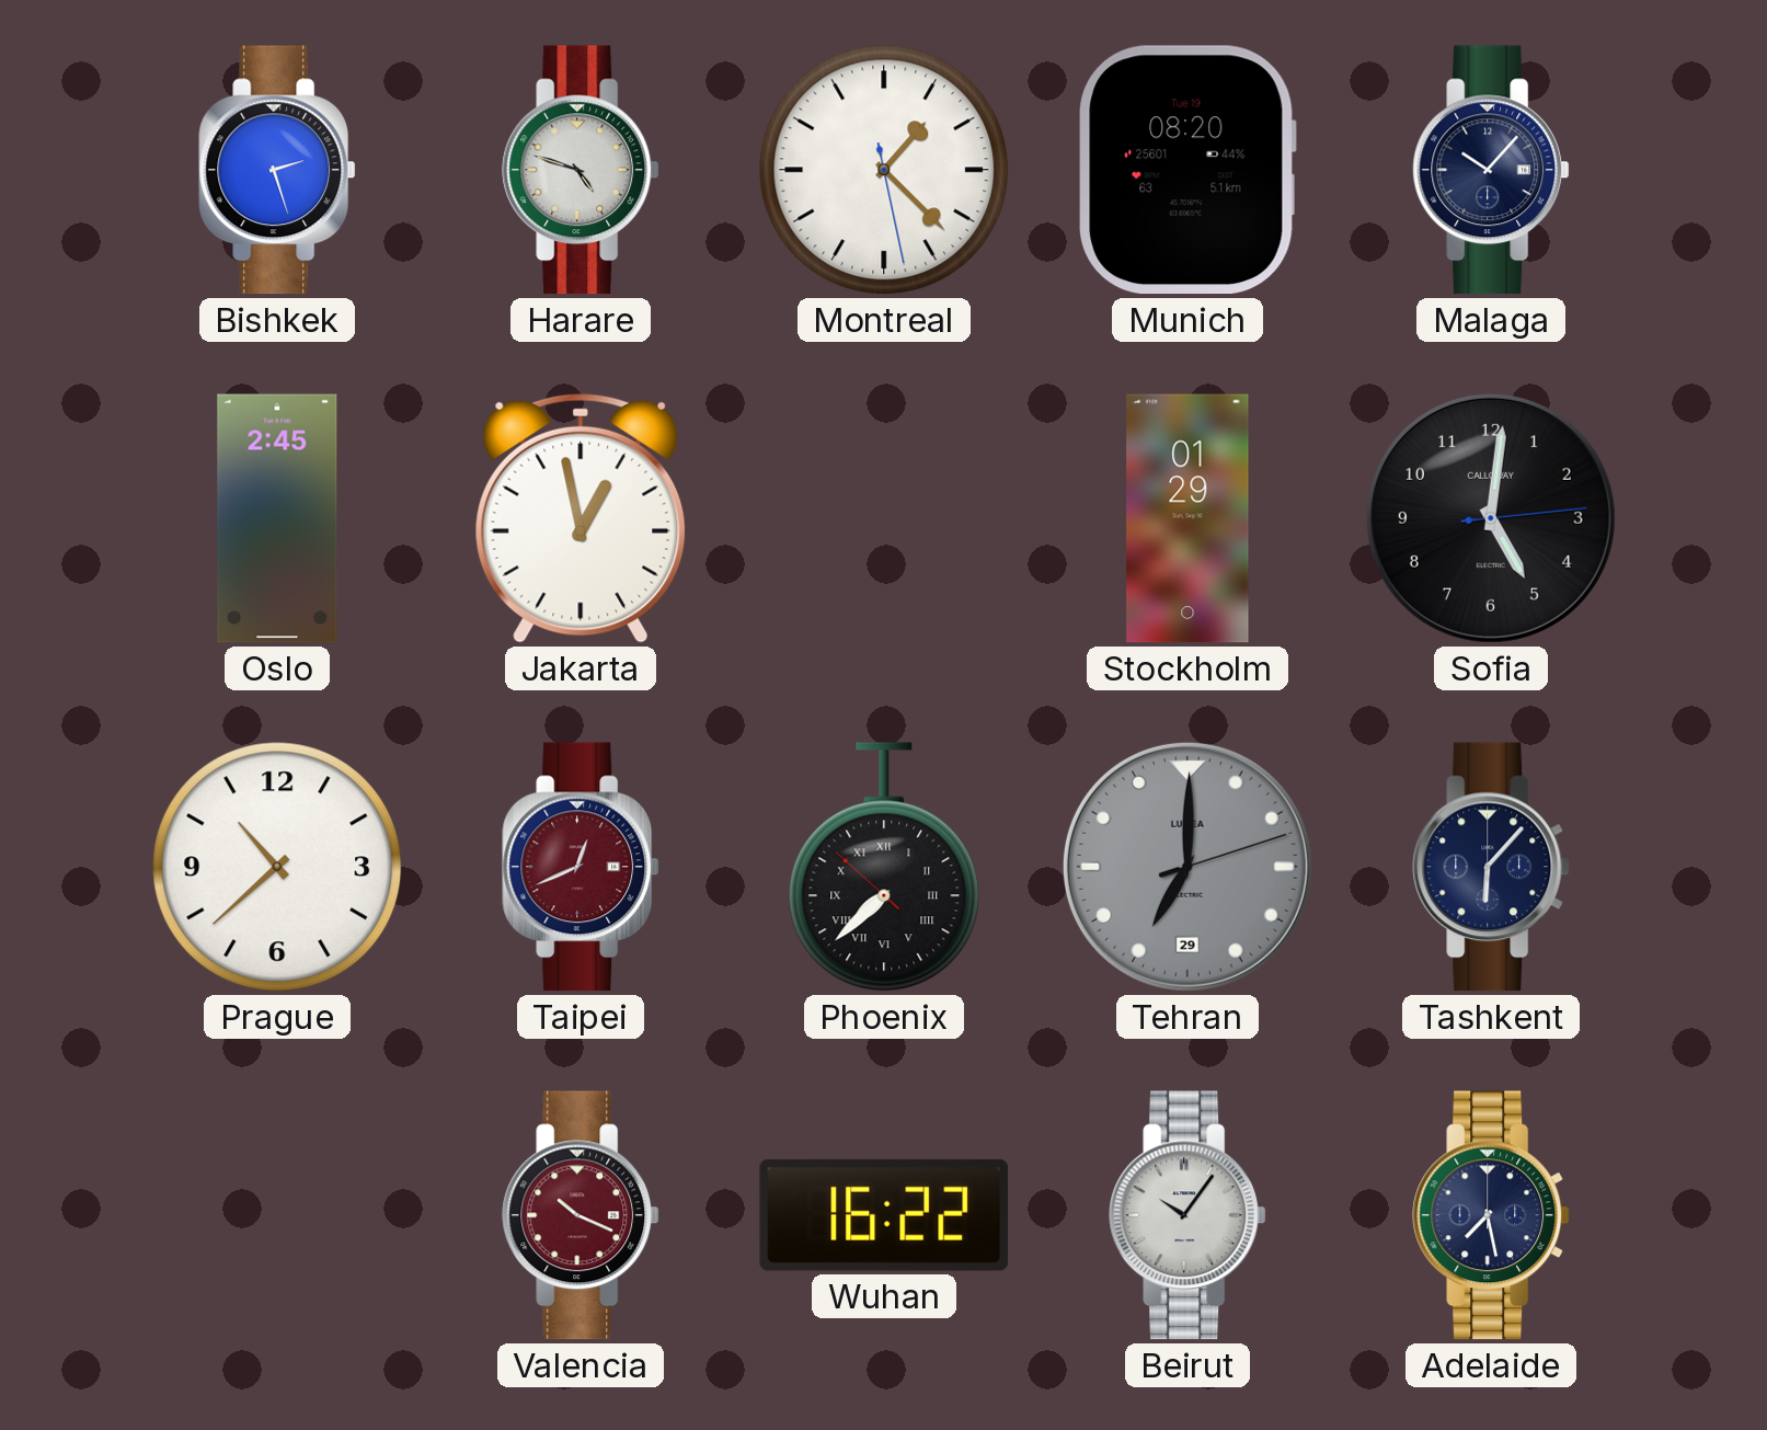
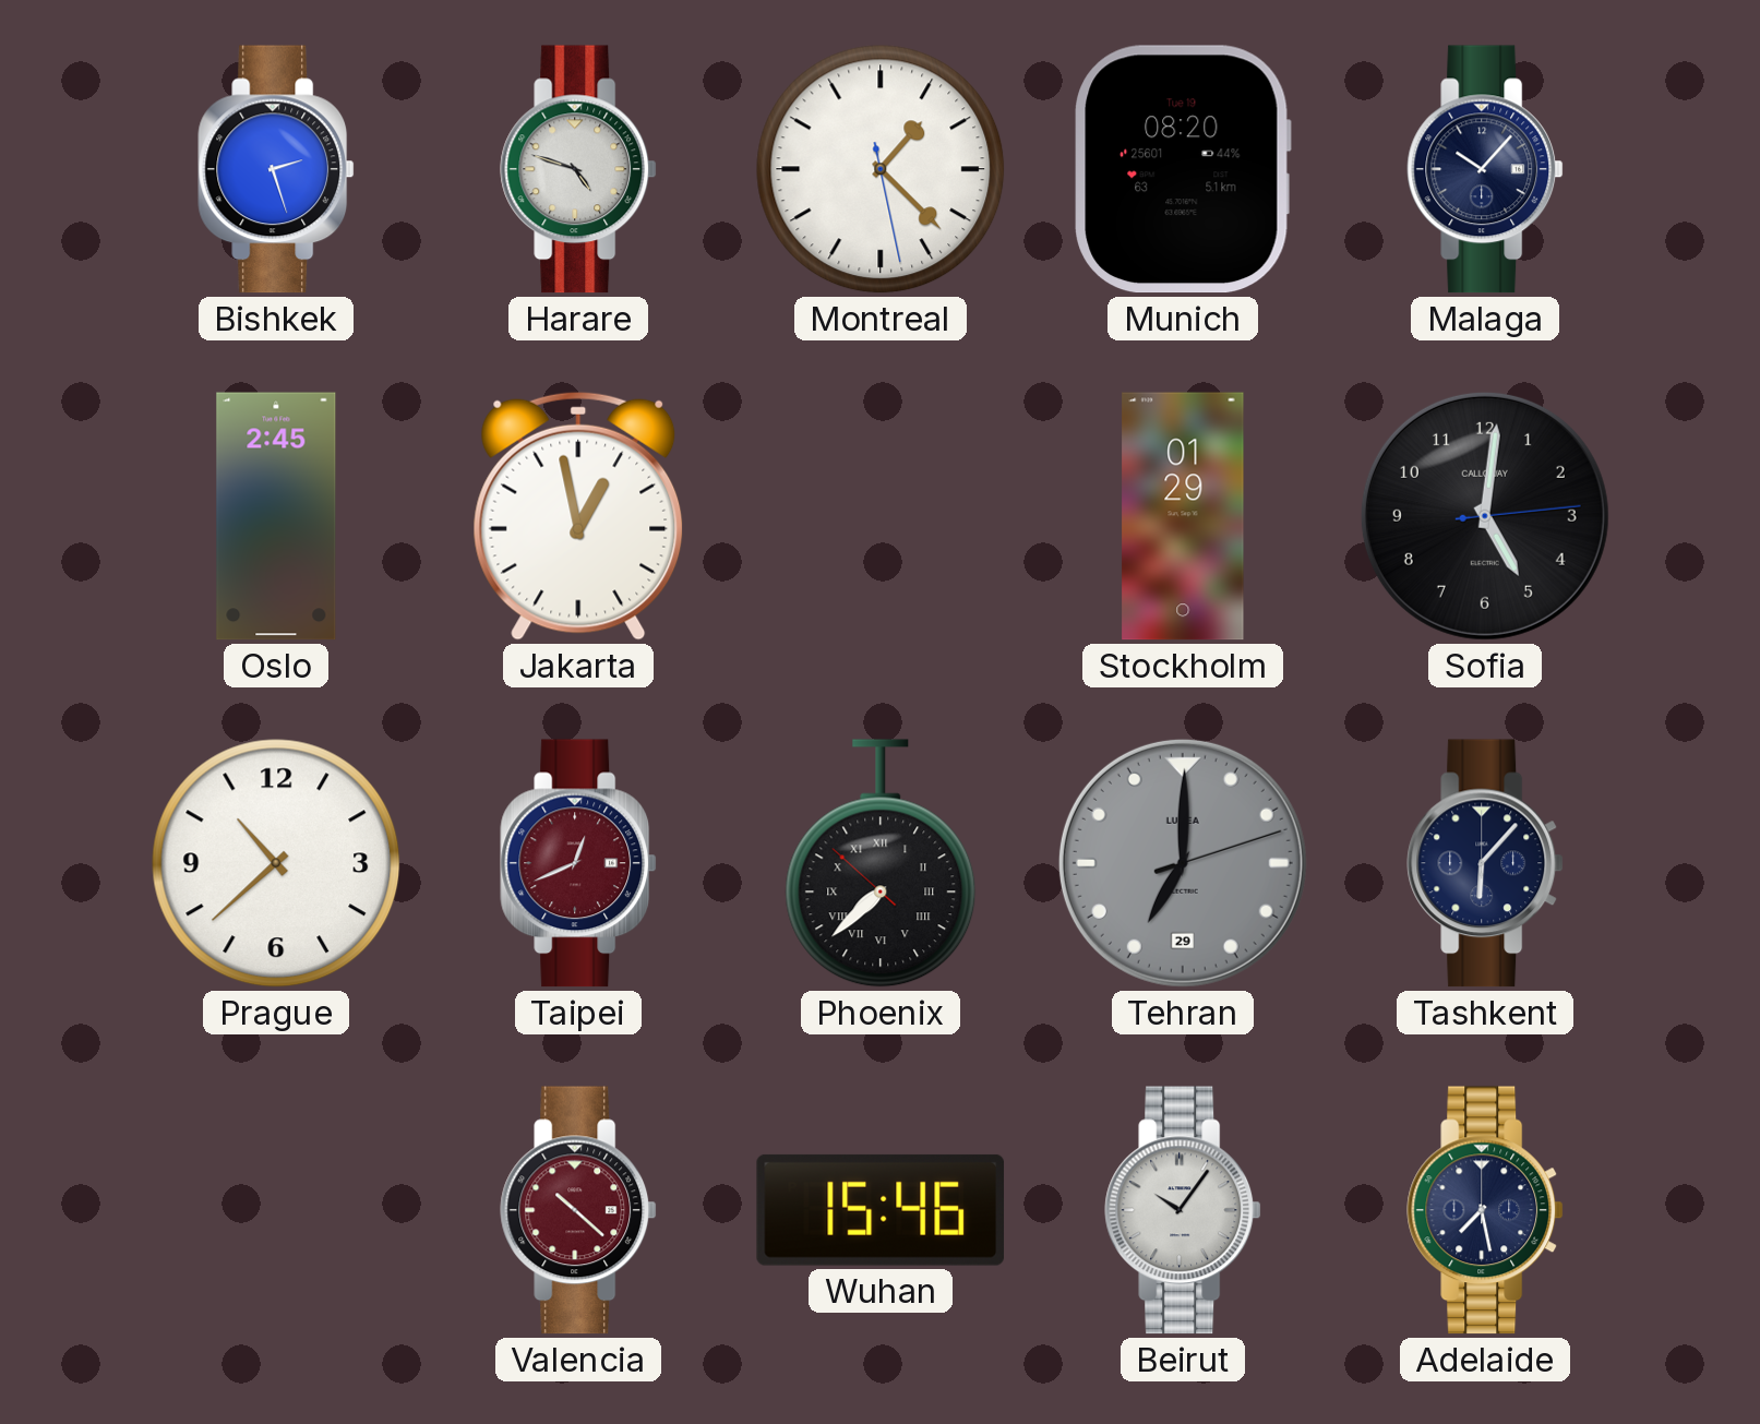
Valencia: 10:19 -> 10:22 (578, 1210)
Wuhan: 16:22 -> 15:46 (881, 1210)
